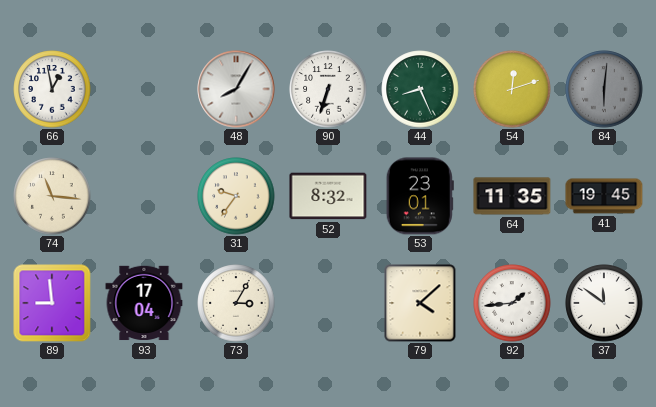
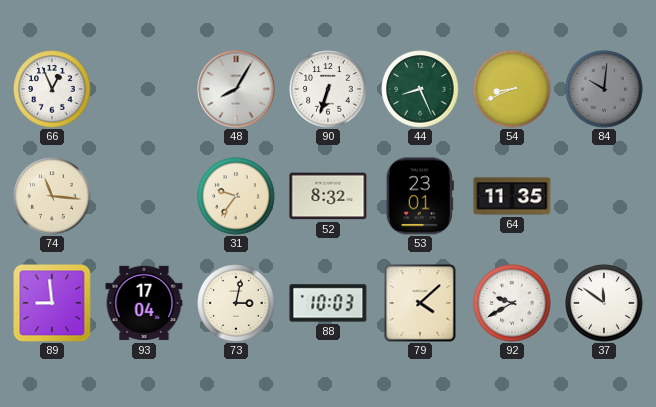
66: 12:58 -> 12:56 (52, 89)
54: 12:12 -> 8:41 (512, 89)
84: 6:01 -> 10:01 (604, 89)
41: 19:45 -> none (604, 196)
73: 3:05 -> 3:02 (236, 303)
88: none -> 10:03 (328, 303)
92: 1:44 -> 9:40 (512, 303)
